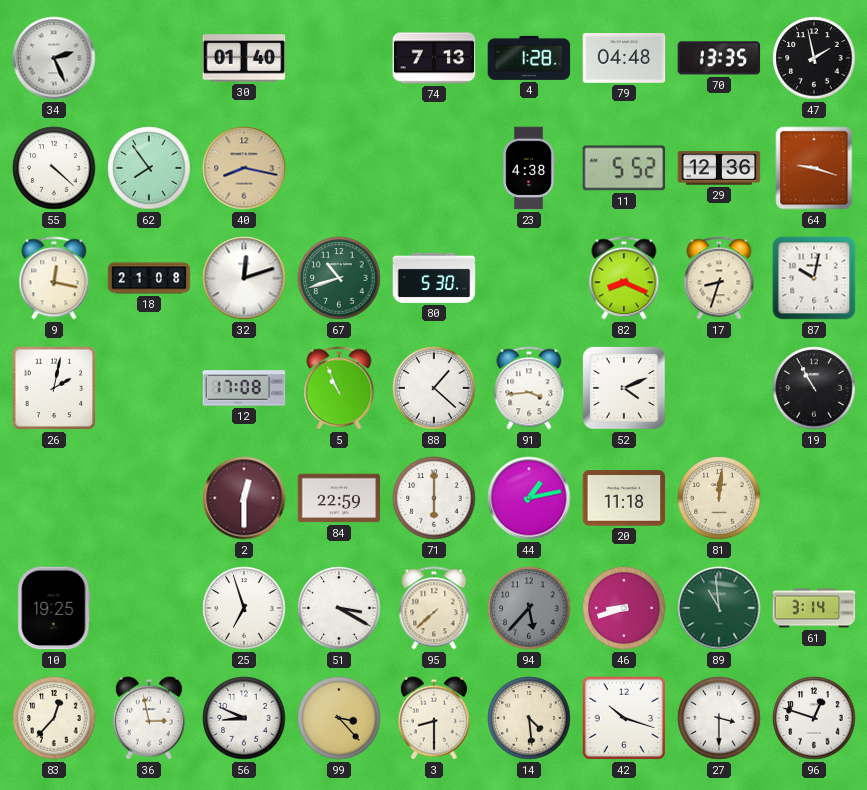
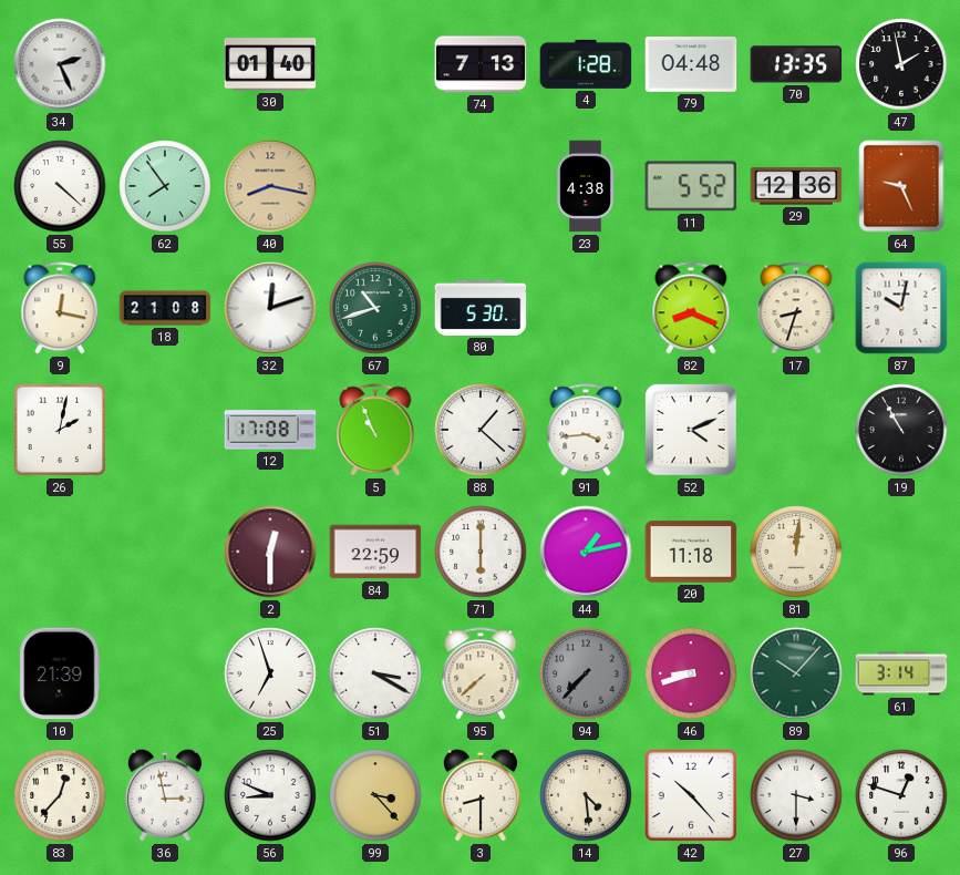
64: 9:18 -> 9:26 (901, 186)
10: 19:25 -> 21:39 (60, 673)
94: 5:37 -> 7:37 (586, 673)
89: 10:59 -> 10:07 (796, 673)
42: 10:18 -> 10:23 (691, 795)
